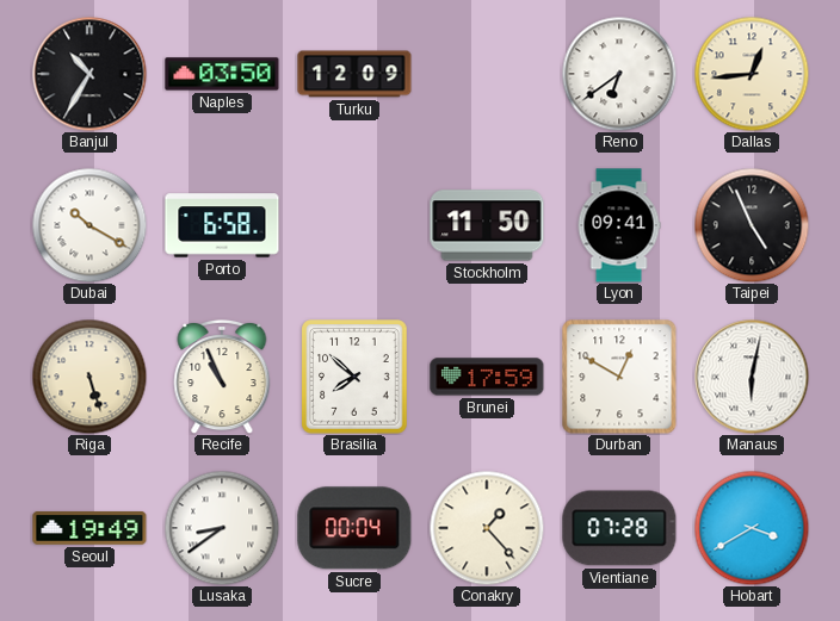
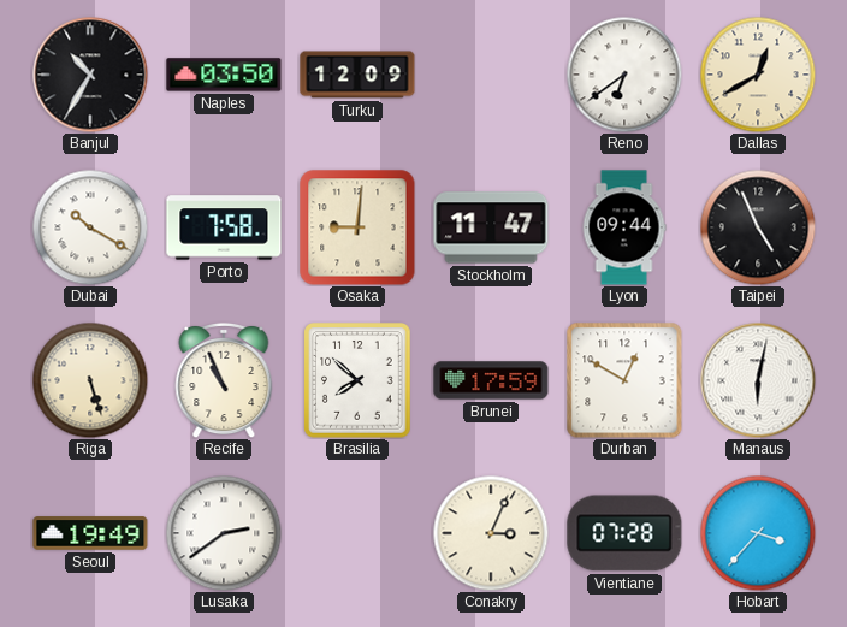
Dallas: 12:44 -> 12:40 (758, 75)
Porto: 6:58 -> 7:58 (224, 227)
Osaka: none -> 9:01 (357, 227)
Stockholm: 11:50 -> 11:47 (491, 227)
Lyon: 09:41 -> 09:44 (624, 227)
Lusaka: 8:39 -> 2:39 (224, 533)
Sucre: 00:04 -> none (354, 528)
Conakry: 1:23 -> 3:04 (491, 533)
Hobart: 3:40 -> 3:37 (758, 533)
